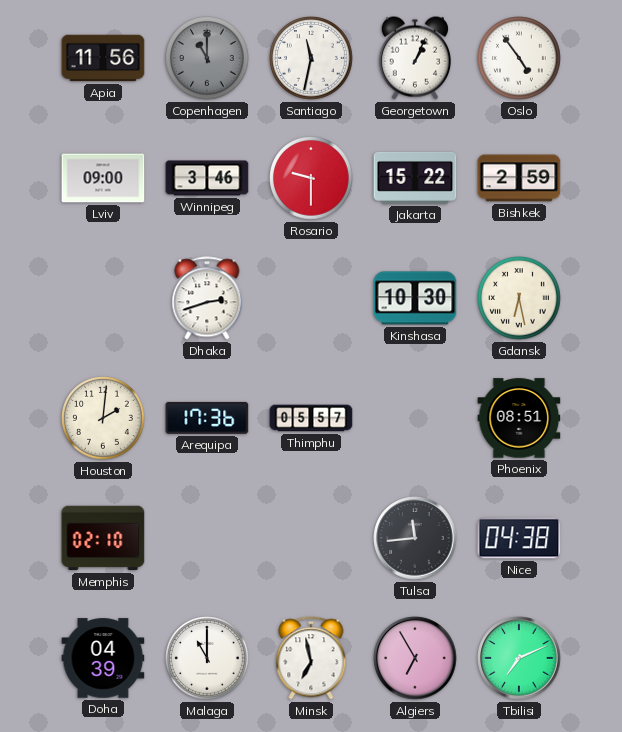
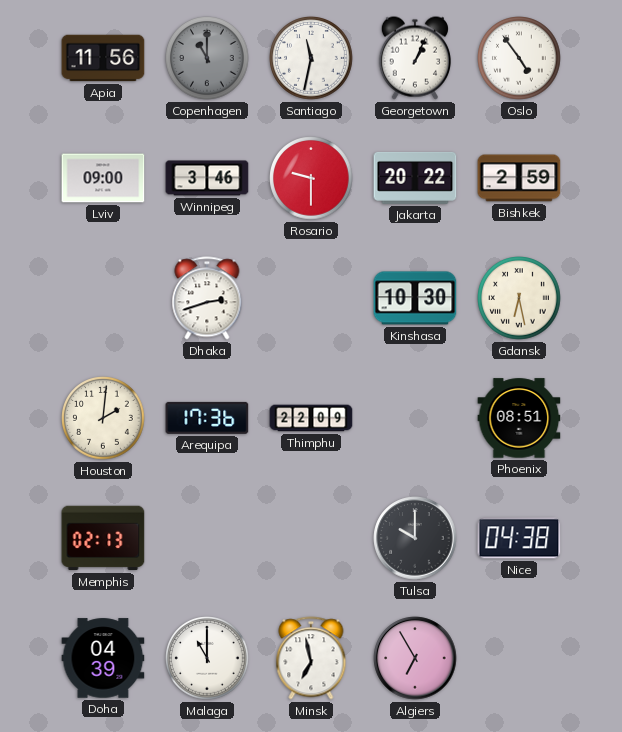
Jakarta: 15:22 -> 20:22 (415, 178)
Thimphu: 05:57 -> 22:09 (311, 418)
Memphis: 02:10 -> 02:13 (103, 538)
Tulsa: 11:44 -> 10:00 (415, 538)
Tbilisi: 7:11 -> none (519, 658)
